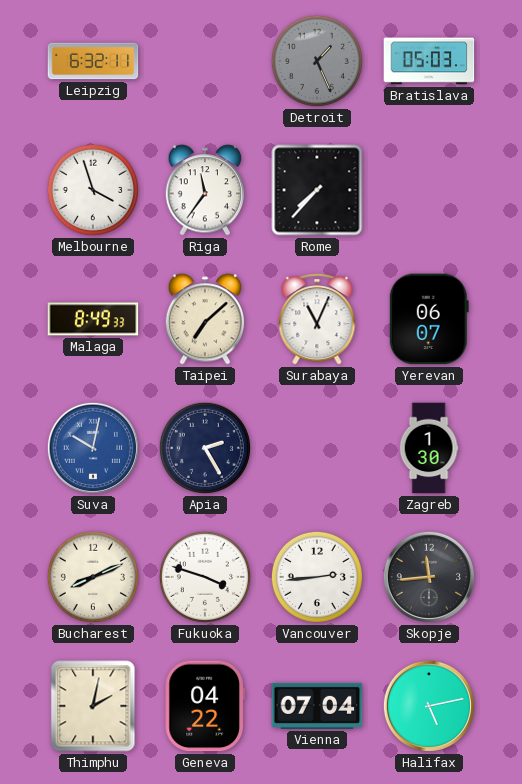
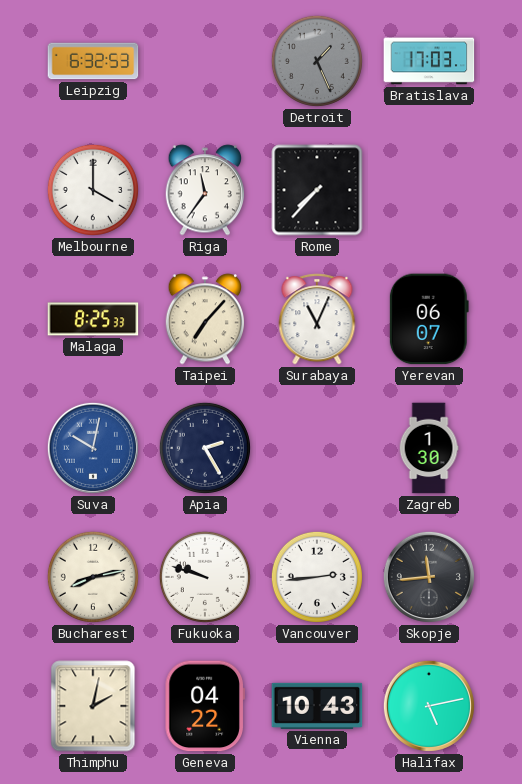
Leipzig: 6:32:11 -> 6:32:53 (93, 61)
Bratislava: 05:03 -> 17:03 (429, 61)
Melbourne: 3:57 -> 4:00 (93, 190)
Malaga: 8:49 -> 8:25 (93, 319)
Taipei: 7:08 -> 7:07 (205, 319)
Bucharest: 8:11 -> 8:13 (93, 577)
Fukuoka: 3:48 -> 9:48 (205, 577)
Vienna: 07:04 -> 10:43 (317, 706)
